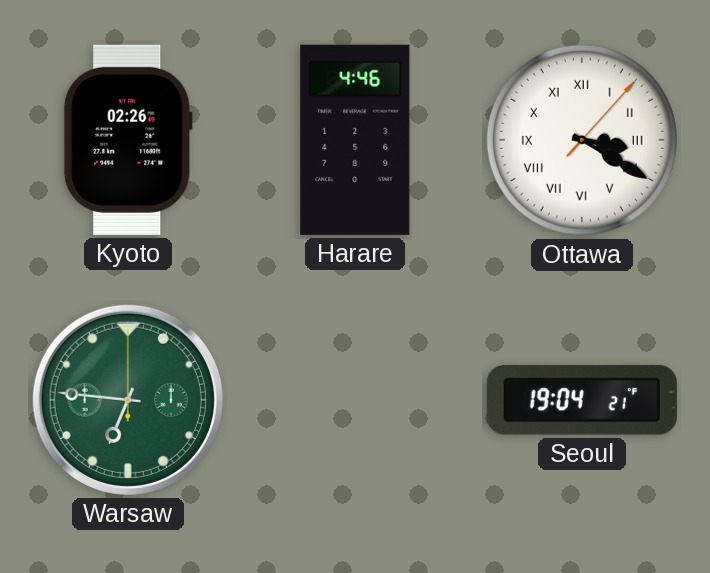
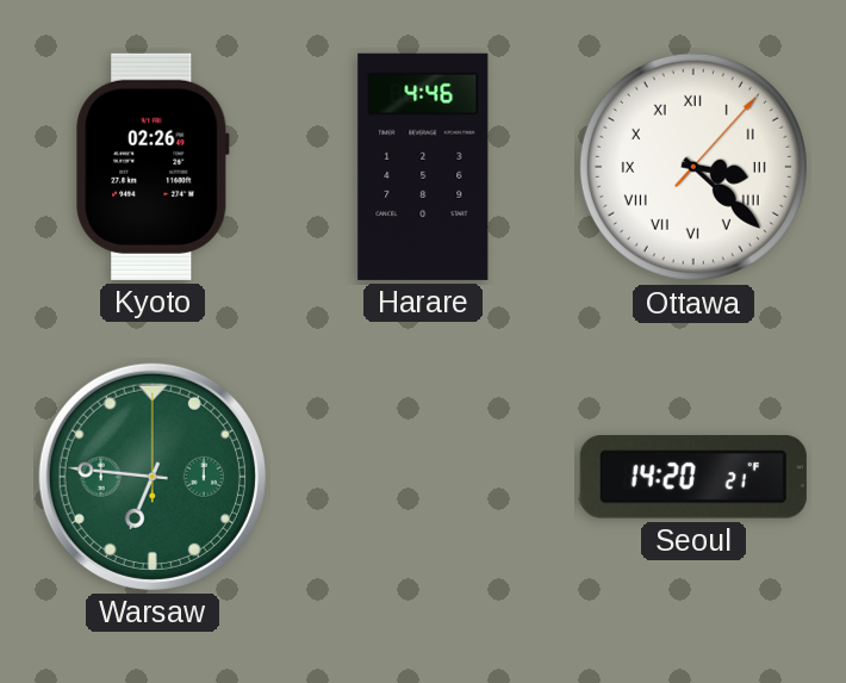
Ottawa: 3:20 -> 3:22 (693, 167)
Seoul: 19:04 -> 14:20 (693, 477)
